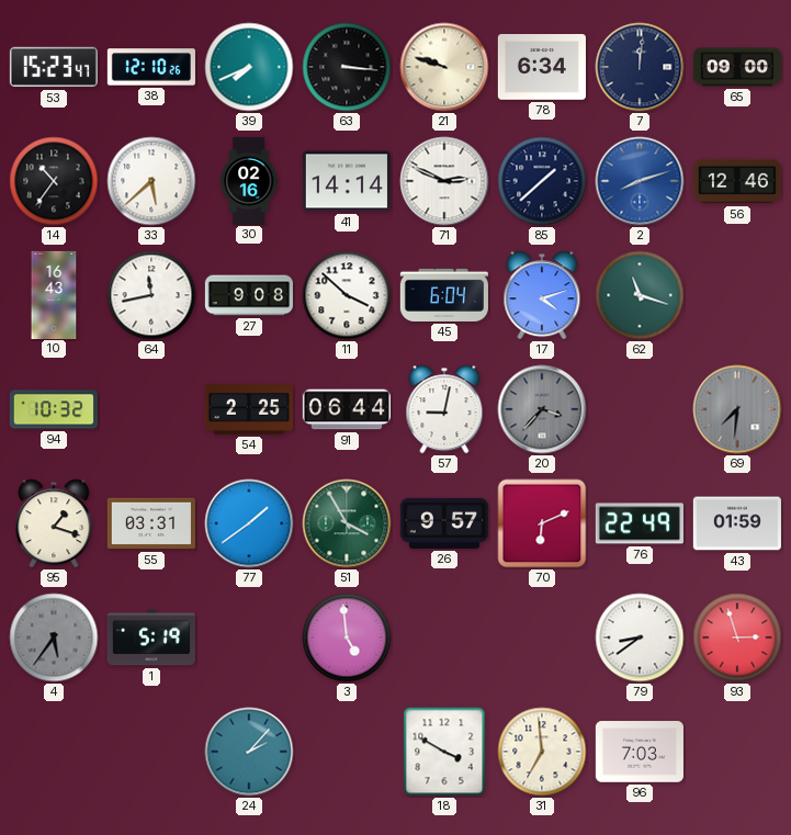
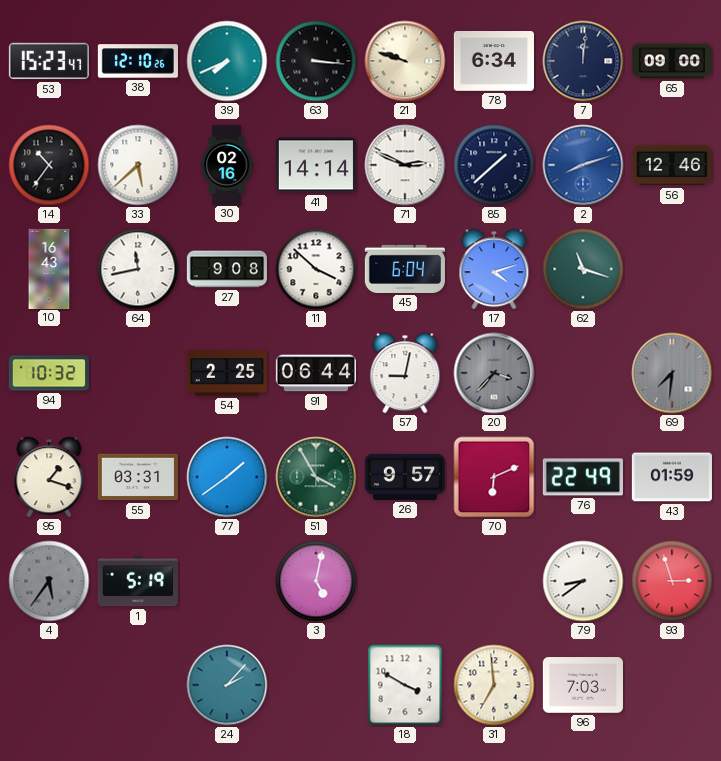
3: 4:59 -> 5:02 (316, 581)
